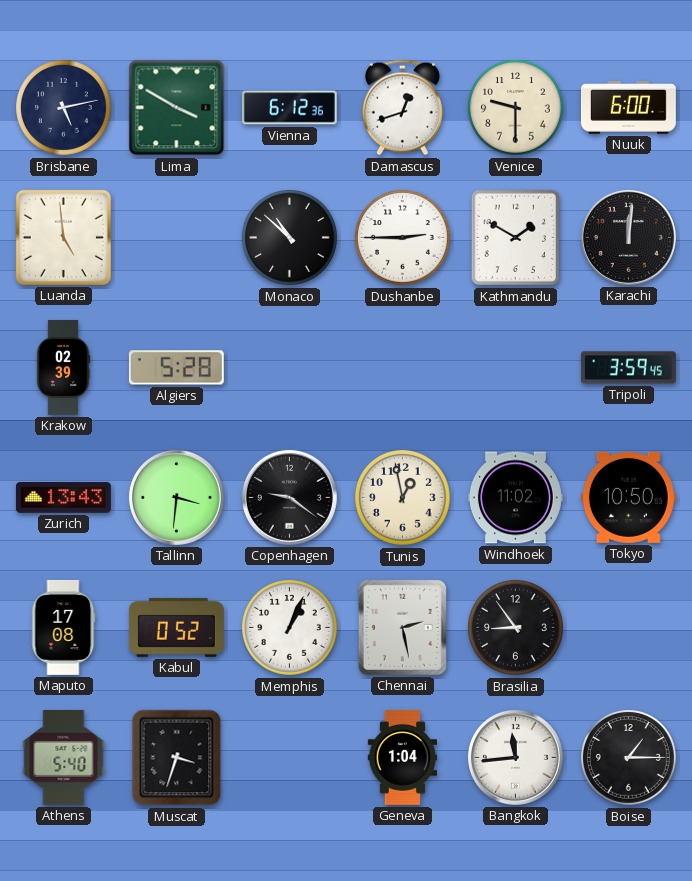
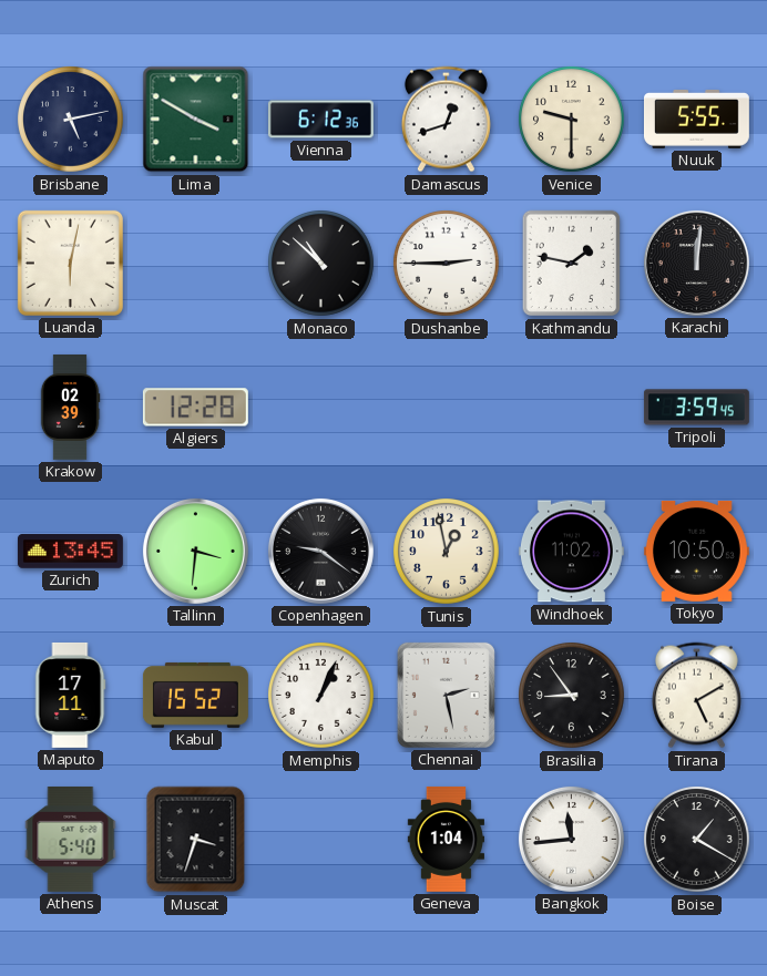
Nuuk: 6:00 -> 5:55 (696, 119)
Luanda: 4:59 -> 6:02 (70, 263)
Kathmandu: 1:50 -> 1:47 (572, 264)
Algiers: 5:28 -> 12:28 (195, 408)
Zurich: 13:43 -> 13:45 (70, 552)
Maputo: 17:08 -> 17:11 (71, 695)
Kabul: 0:52 -> 15:52 (195, 695)
Tirana: none -> 5:10 (696, 696)
Boise: 1:15 -> 1:20 (697, 840)
